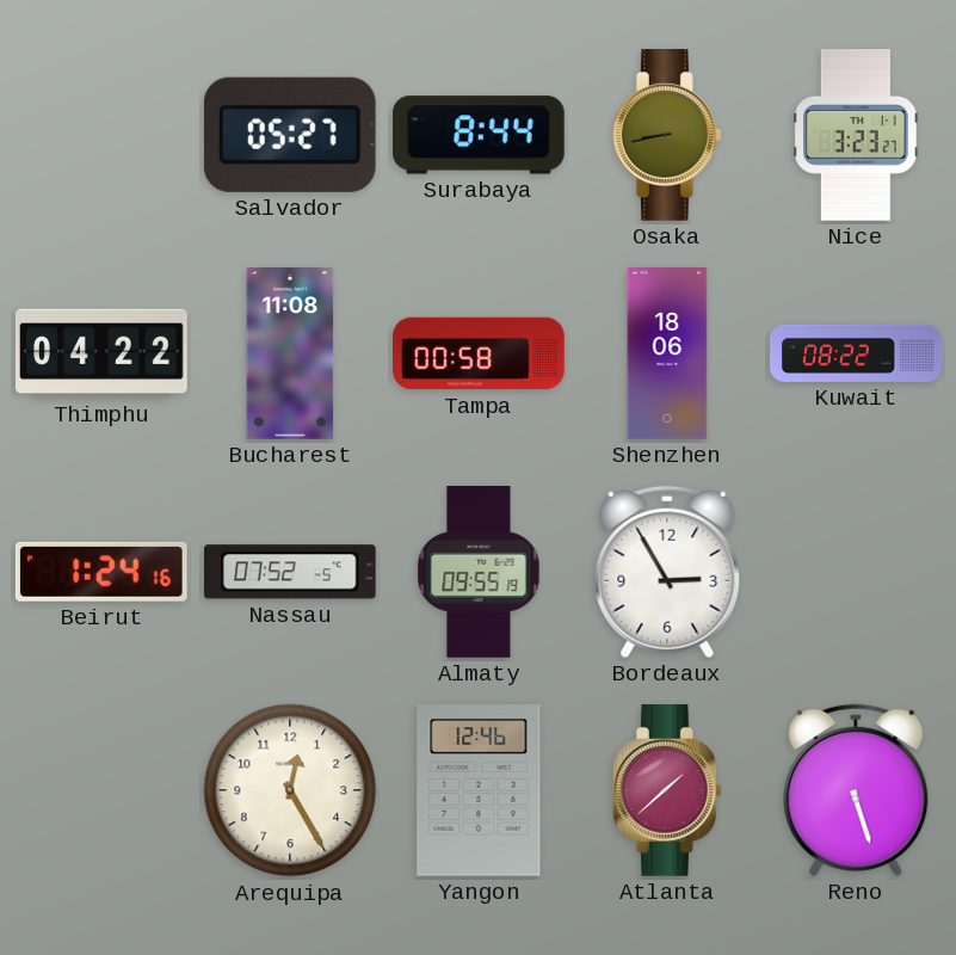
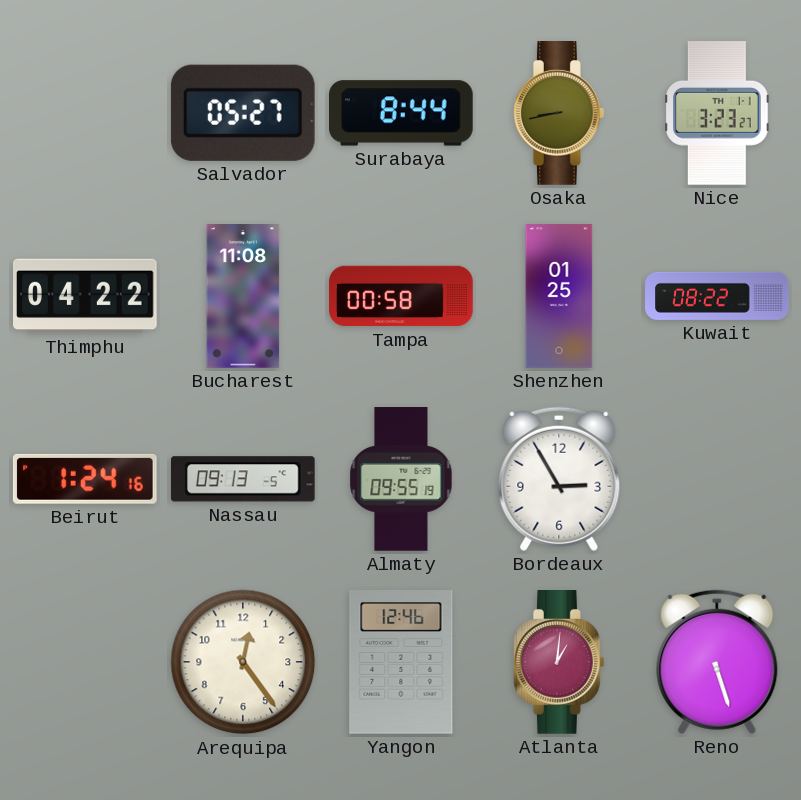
Shenzhen: 18:06 -> 01:25 (559, 296)
Nassau: 07:52 -> 09:13 (243, 479)
Arequipa: 12:25 -> 12:24 (243, 662)
Atlanta: 1:38 -> 1:01 (560, 663)
